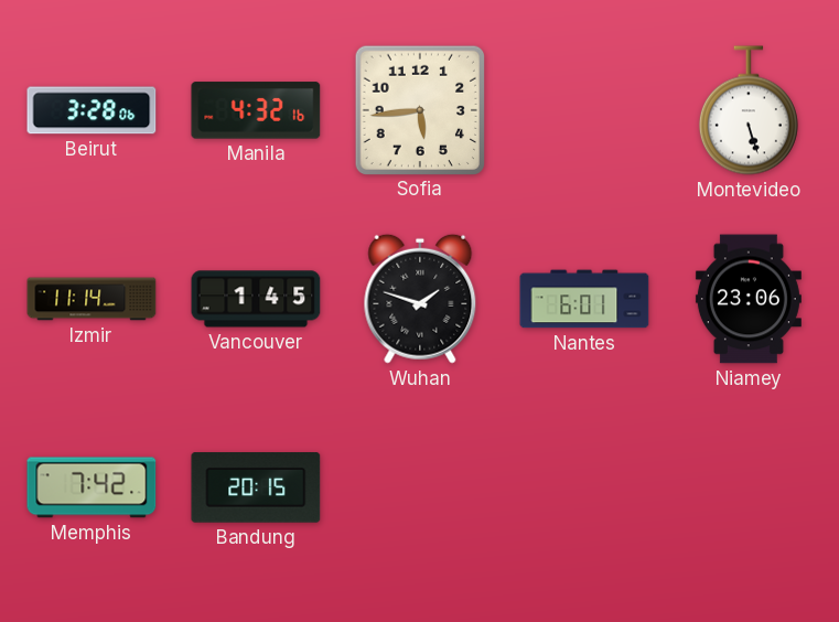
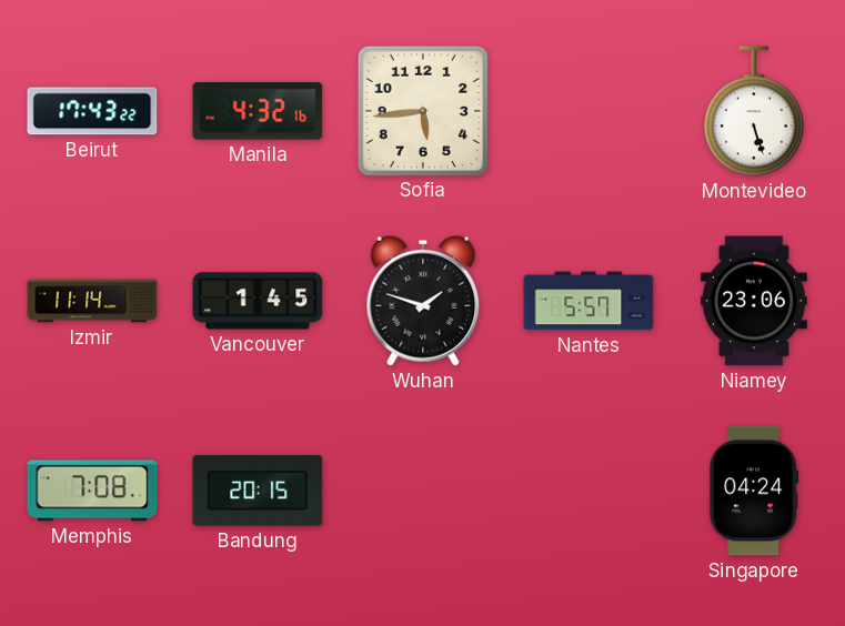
Beirut: 3:28 -> 17:43 (92, 111)
Nantes: 6:01 -> 5:57 (589, 301)
Memphis: 7:42 -> 7:08 (92, 491)
Singapore: none -> 04:24 (754, 491)
